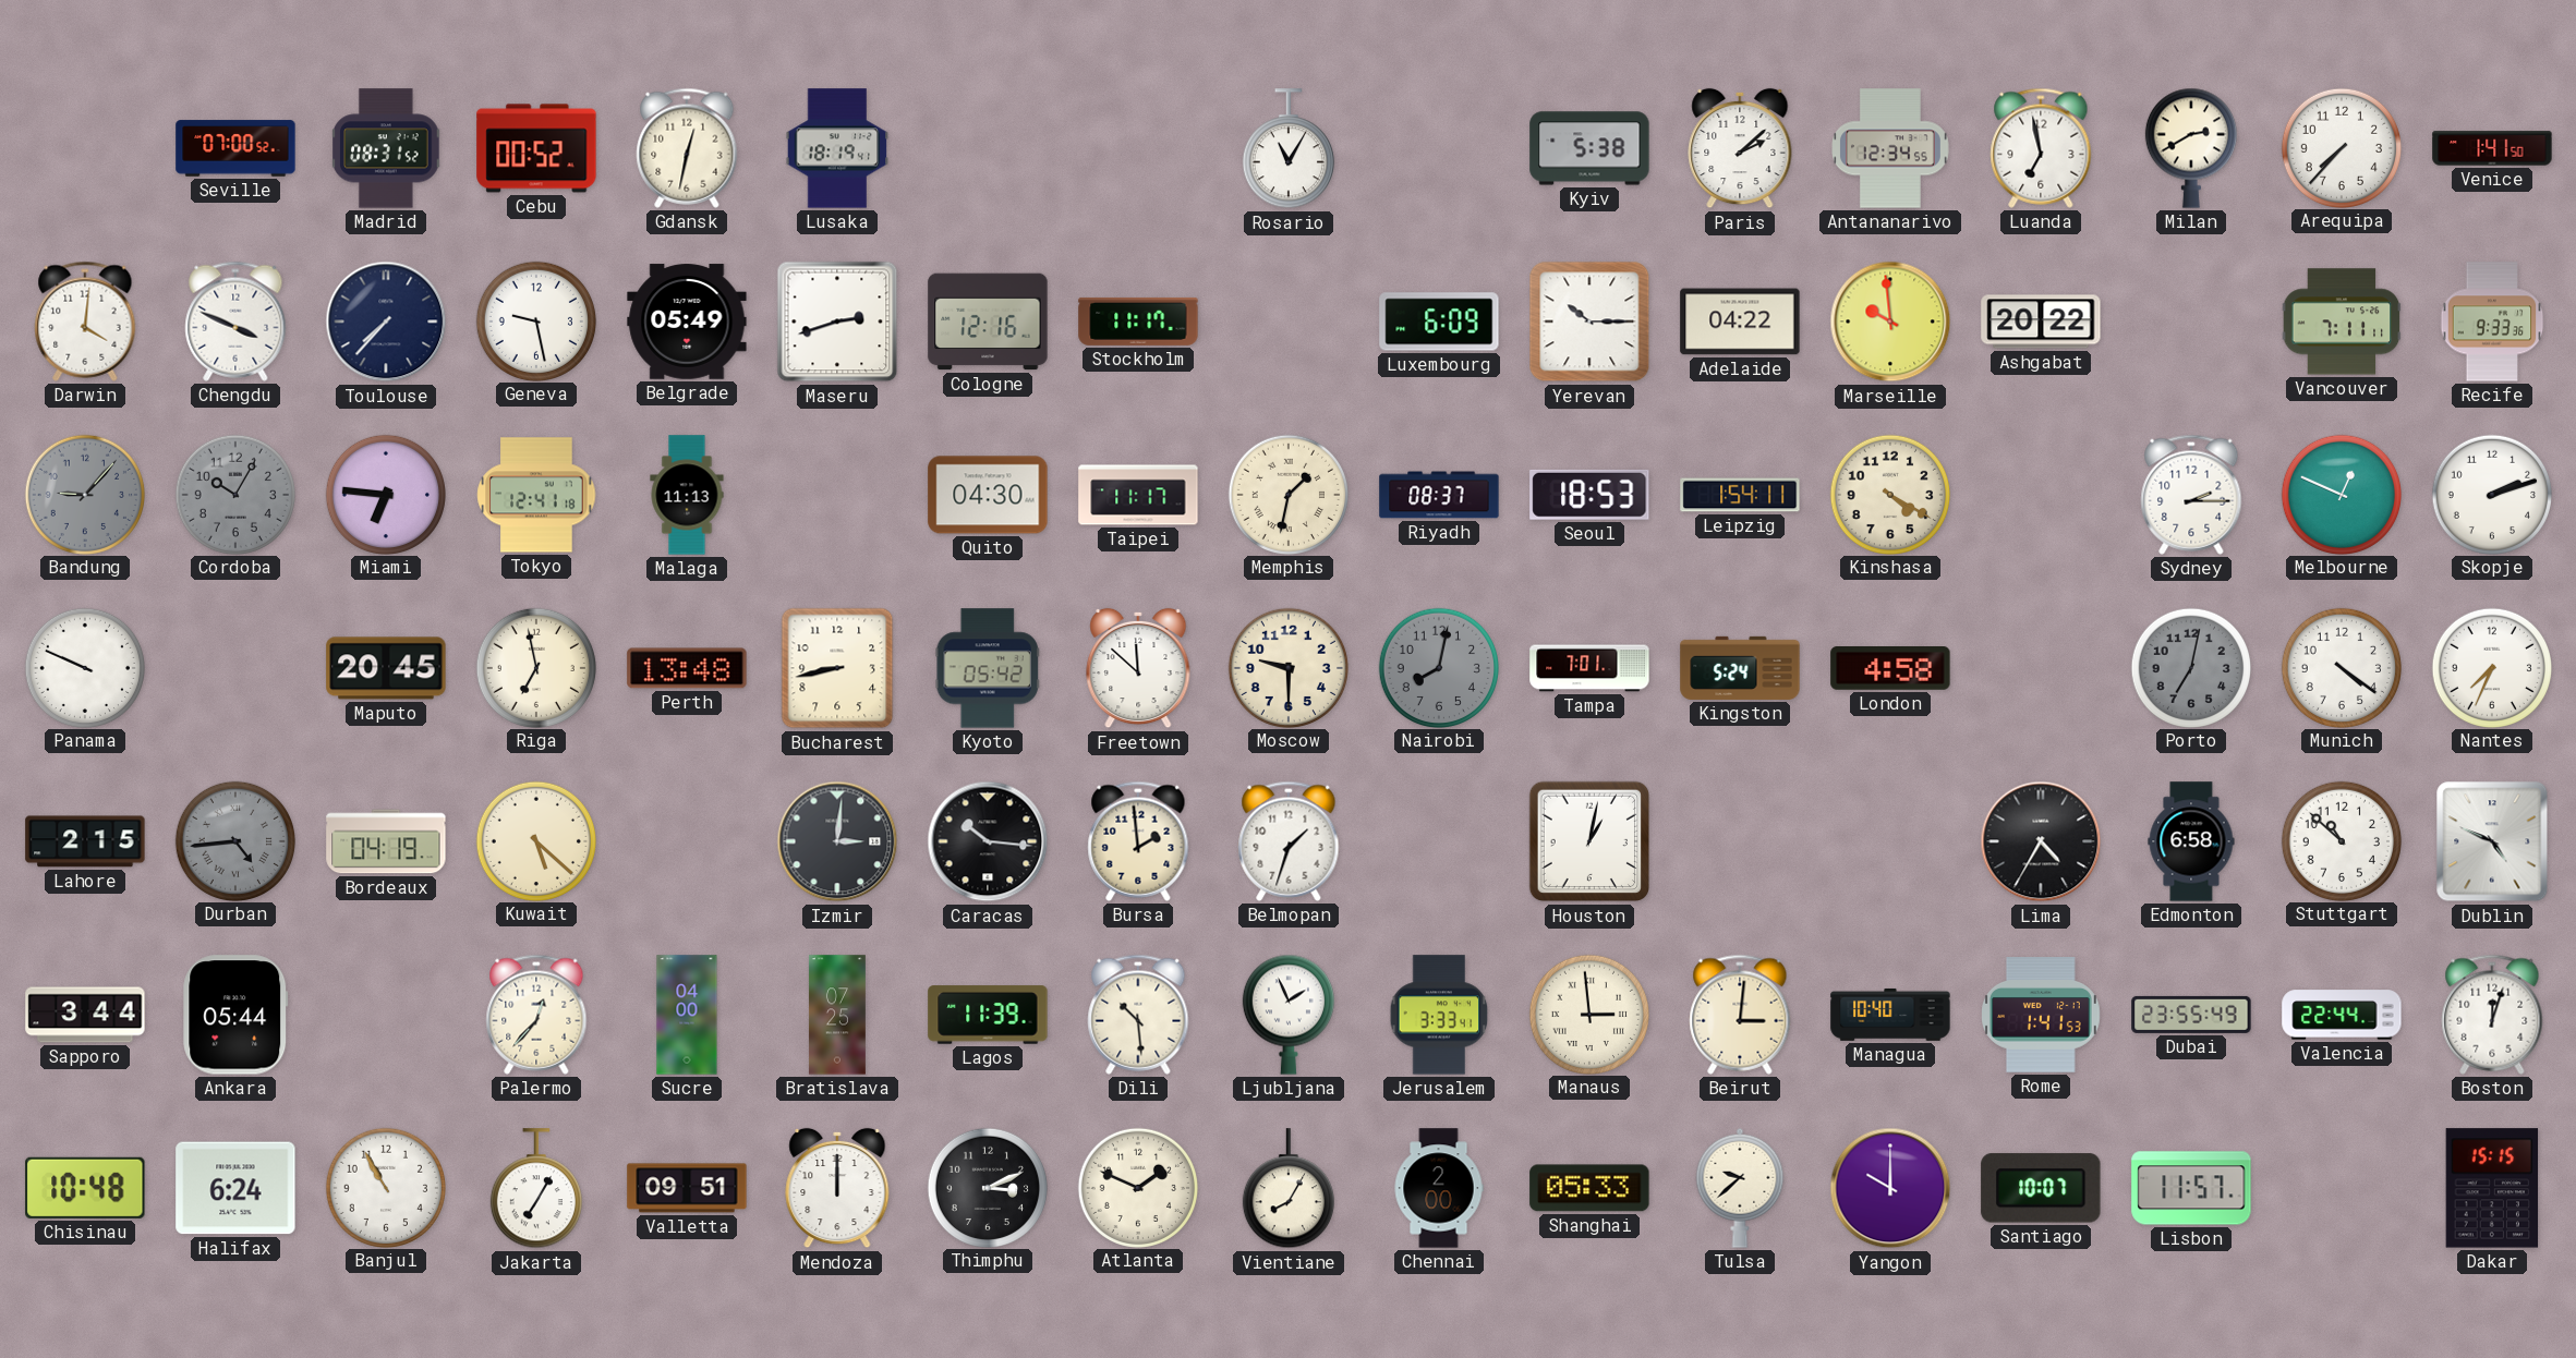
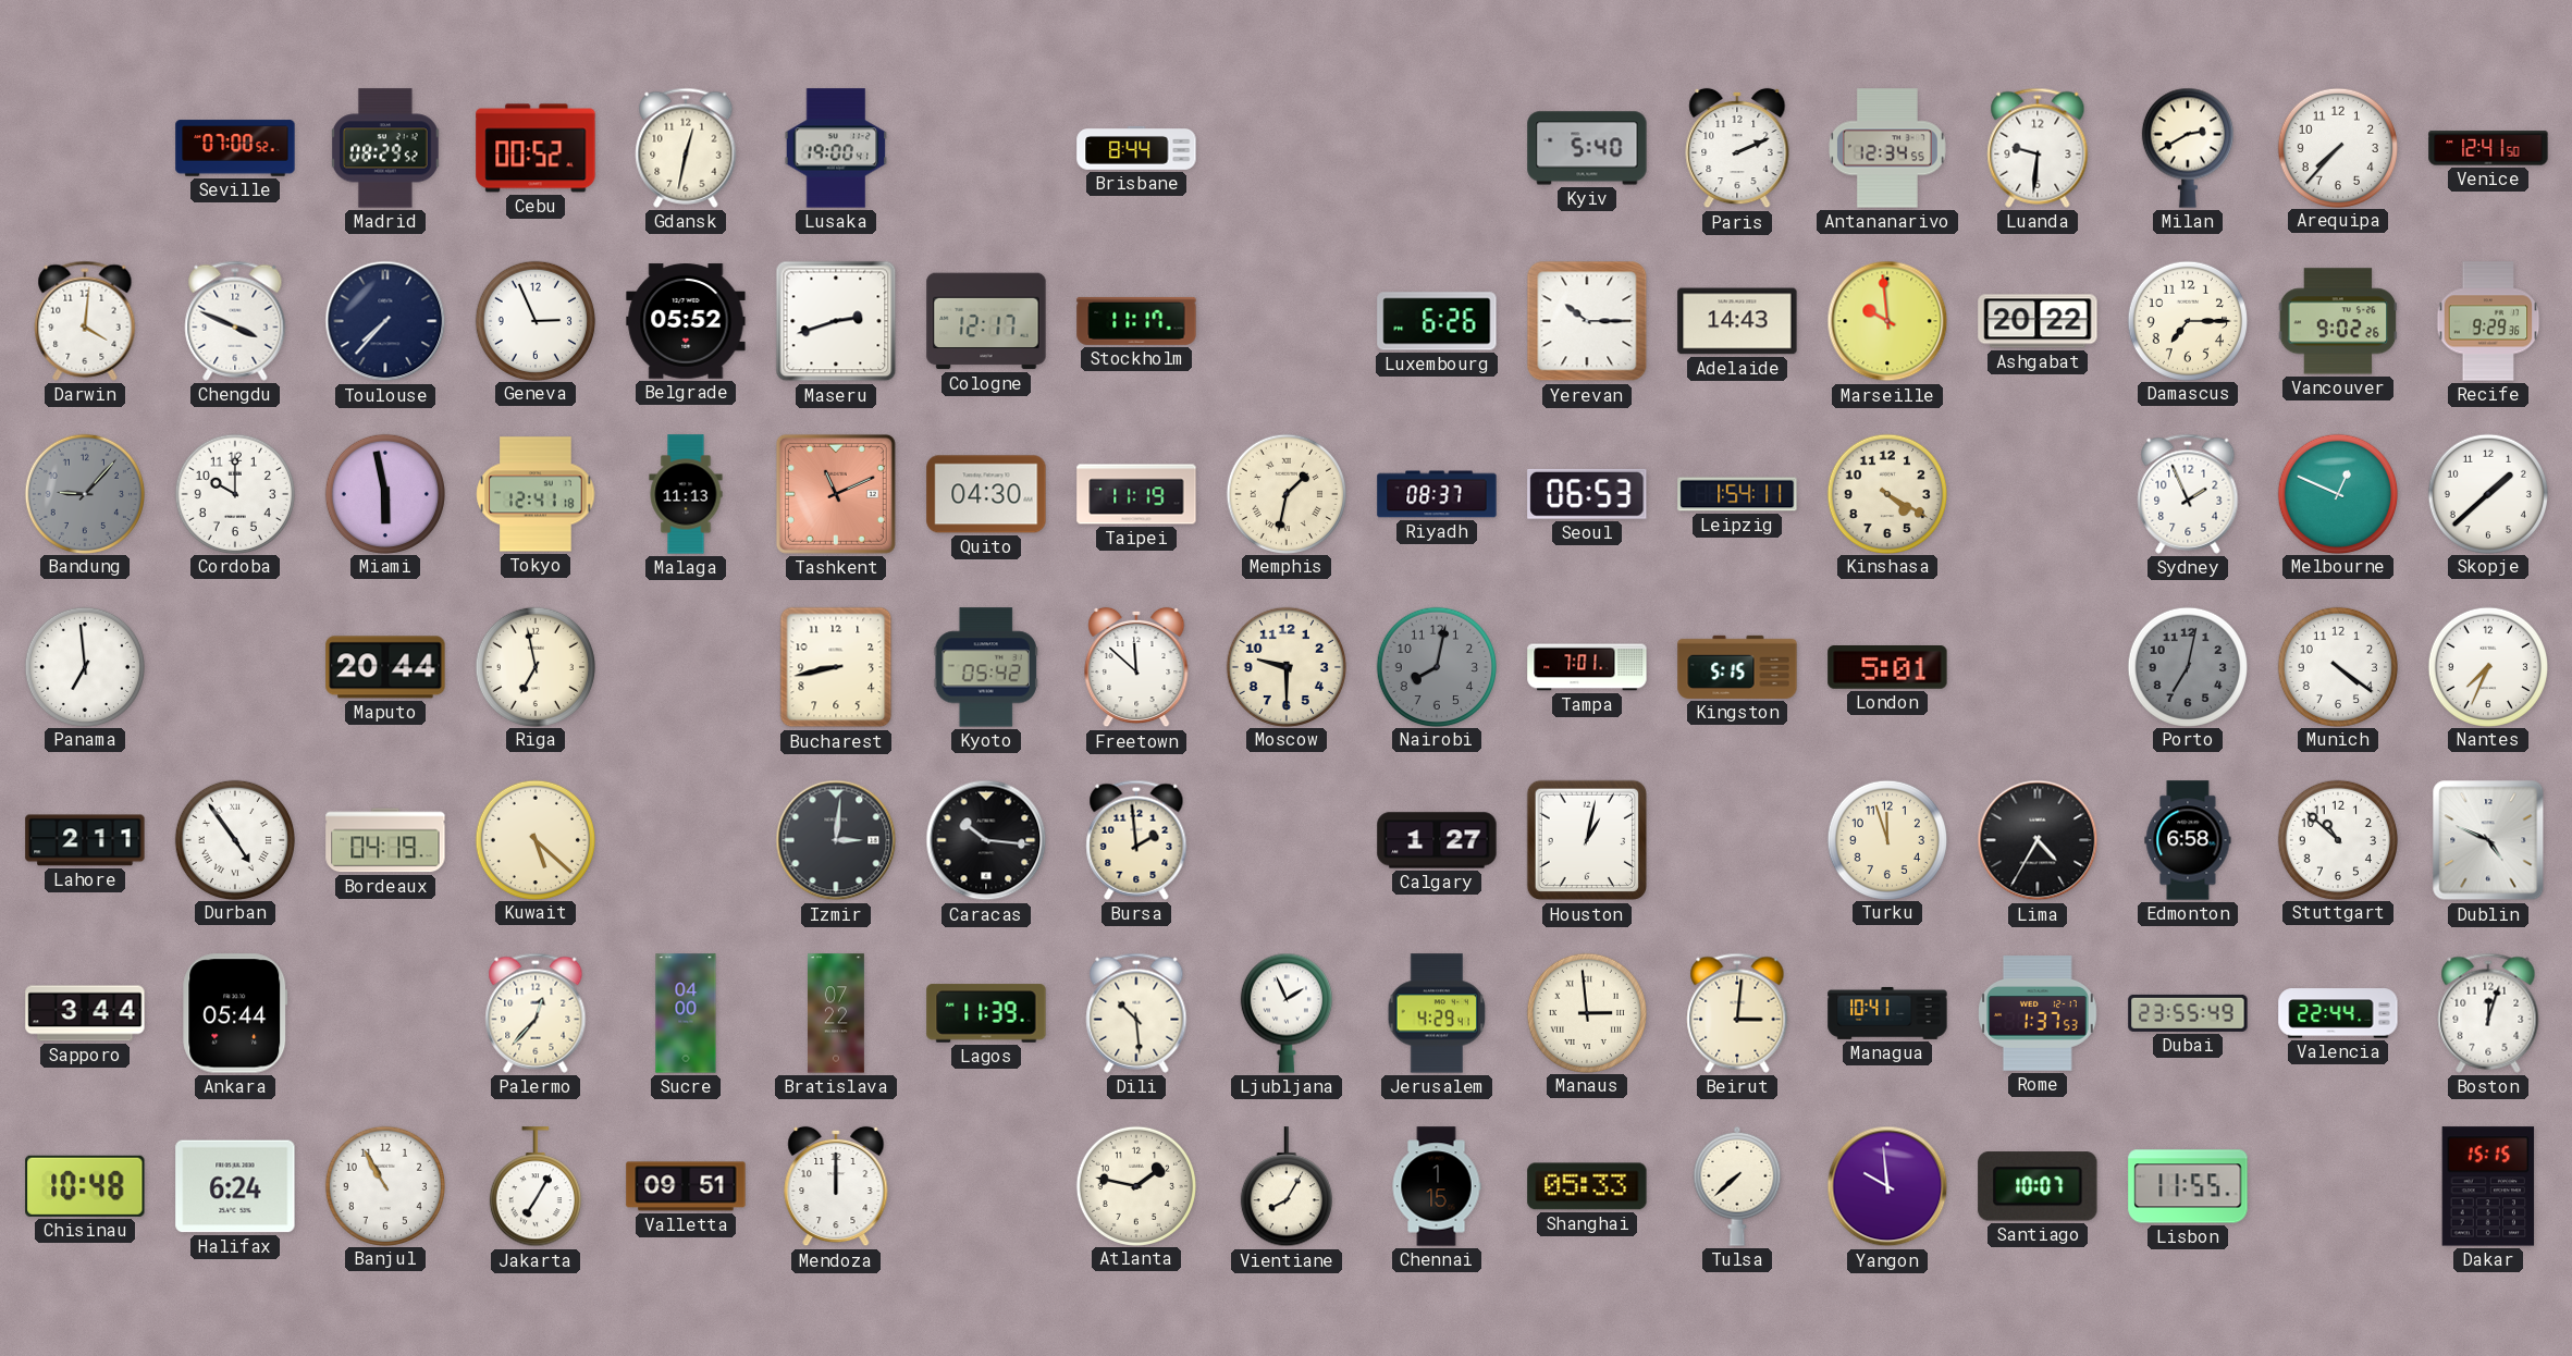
Madrid: 08:31 -> 08:29 (385, 148)
Lusaka: 18:19 -> 19:00 (836, 148)
Brisbane: none -> 8:44 (1136, 148)
Rosario: 11:05 -> none (1289, 149)
Kyiv: 5:38 -> 5:40 (1587, 148)
Paris: 2:08 -> 2:11 (1737, 148)
Luanda: 6:58 -> 9:31 (2038, 148)
Venice: 1:41 -> 12:41 (2488, 148)
Geneva: 9:28 -> 2:56 (534, 320)
Belgrade: 05:49 -> 05:52 (686, 321)
Cologne: 12:16 -> 12:17 (986, 321)
Luxembourg: 6:09 -> 6:26 (1437, 321)
Adelaide: 04:22 -> 14:43 (1737, 321)
Damascus: none -> 7:15 (2187, 320)
Vancouver: 7:11 -> 9:02 (2338, 321)
Recife: 9:33 -> 9:29 (2488, 321)
Cordoba: 10:05 -> 10:00 (234, 493)
Cordoba dial: grey -> white (234, 493)
Miami: 6:46 -> 5:58 (384, 493)
Tashkent: none -> 11:11 (836, 494)
Taipei: 11:17 -> 11:19 (1136, 494)
Seoul: 18:53 -> 06:53 (1587, 494)
Sydney: 2:15 -> 1:56 (2188, 494)
Skopje: 2:12 -> 1:38 (2487, 493)
Panama: 9:49 -> 6:59 (84, 666)
Maputo: 20:45 -> 20:44 (385, 667)
Perth: 13:48 -> none (687, 668)
Kingston: 5:24 -> 5:15 (1737, 667)
London: 4:58 -> 5:01 (1887, 668)
Lahore: 2:15 -> 2:11 (85, 840)
Durban: 4:44 -> 4:54 (234, 839)
Durban dial: grey -> white (234, 839)
Belmopan: 1:33 -> none (1289, 841)
Calgary: none -> 1:27 (1437, 840)
Turku: none -> 11:57 (1886, 839)
Bratislava: 07:25 -> 07:22 (836, 1013)
Jerusalem: 3:33 -> 4:29 (1437, 1013)
Managua: 10:40 -> 10:41 (1887, 1013)
Rome: 1:41 -> 1:37 (2039, 1013)
Thimphu: 3:11 -> none (987, 1187)
Atlanta: 1:49 -> 1:47 (1135, 1185)
Chennai: 2:00 -> 1:15 (1437, 1186)
Tulsa: 9:38 -> 7:38 (1737, 1186)
Yangon: 10:00 -> 9:59 (1887, 1186)
Lisbon: 11:57 -> 11:55 (2188, 1186)
